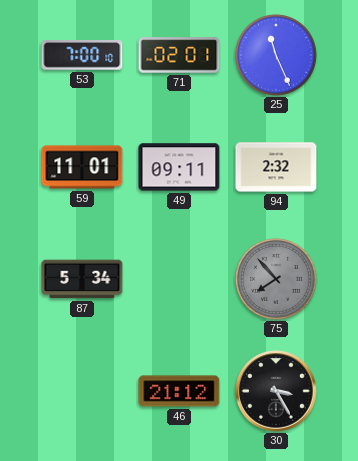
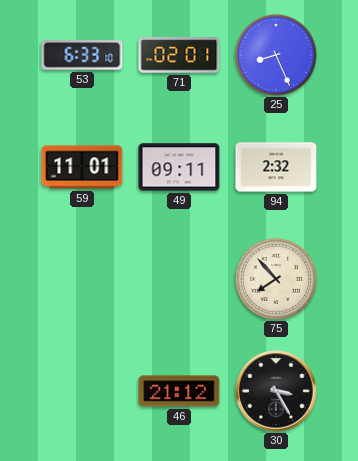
53: 7:00 -> 6:33 (82, 55)
25: 11:26 -> 8:26 (276, 55)
87: 5:34 -> none (82, 279)
75 dial: grey -> cream (276, 279)
